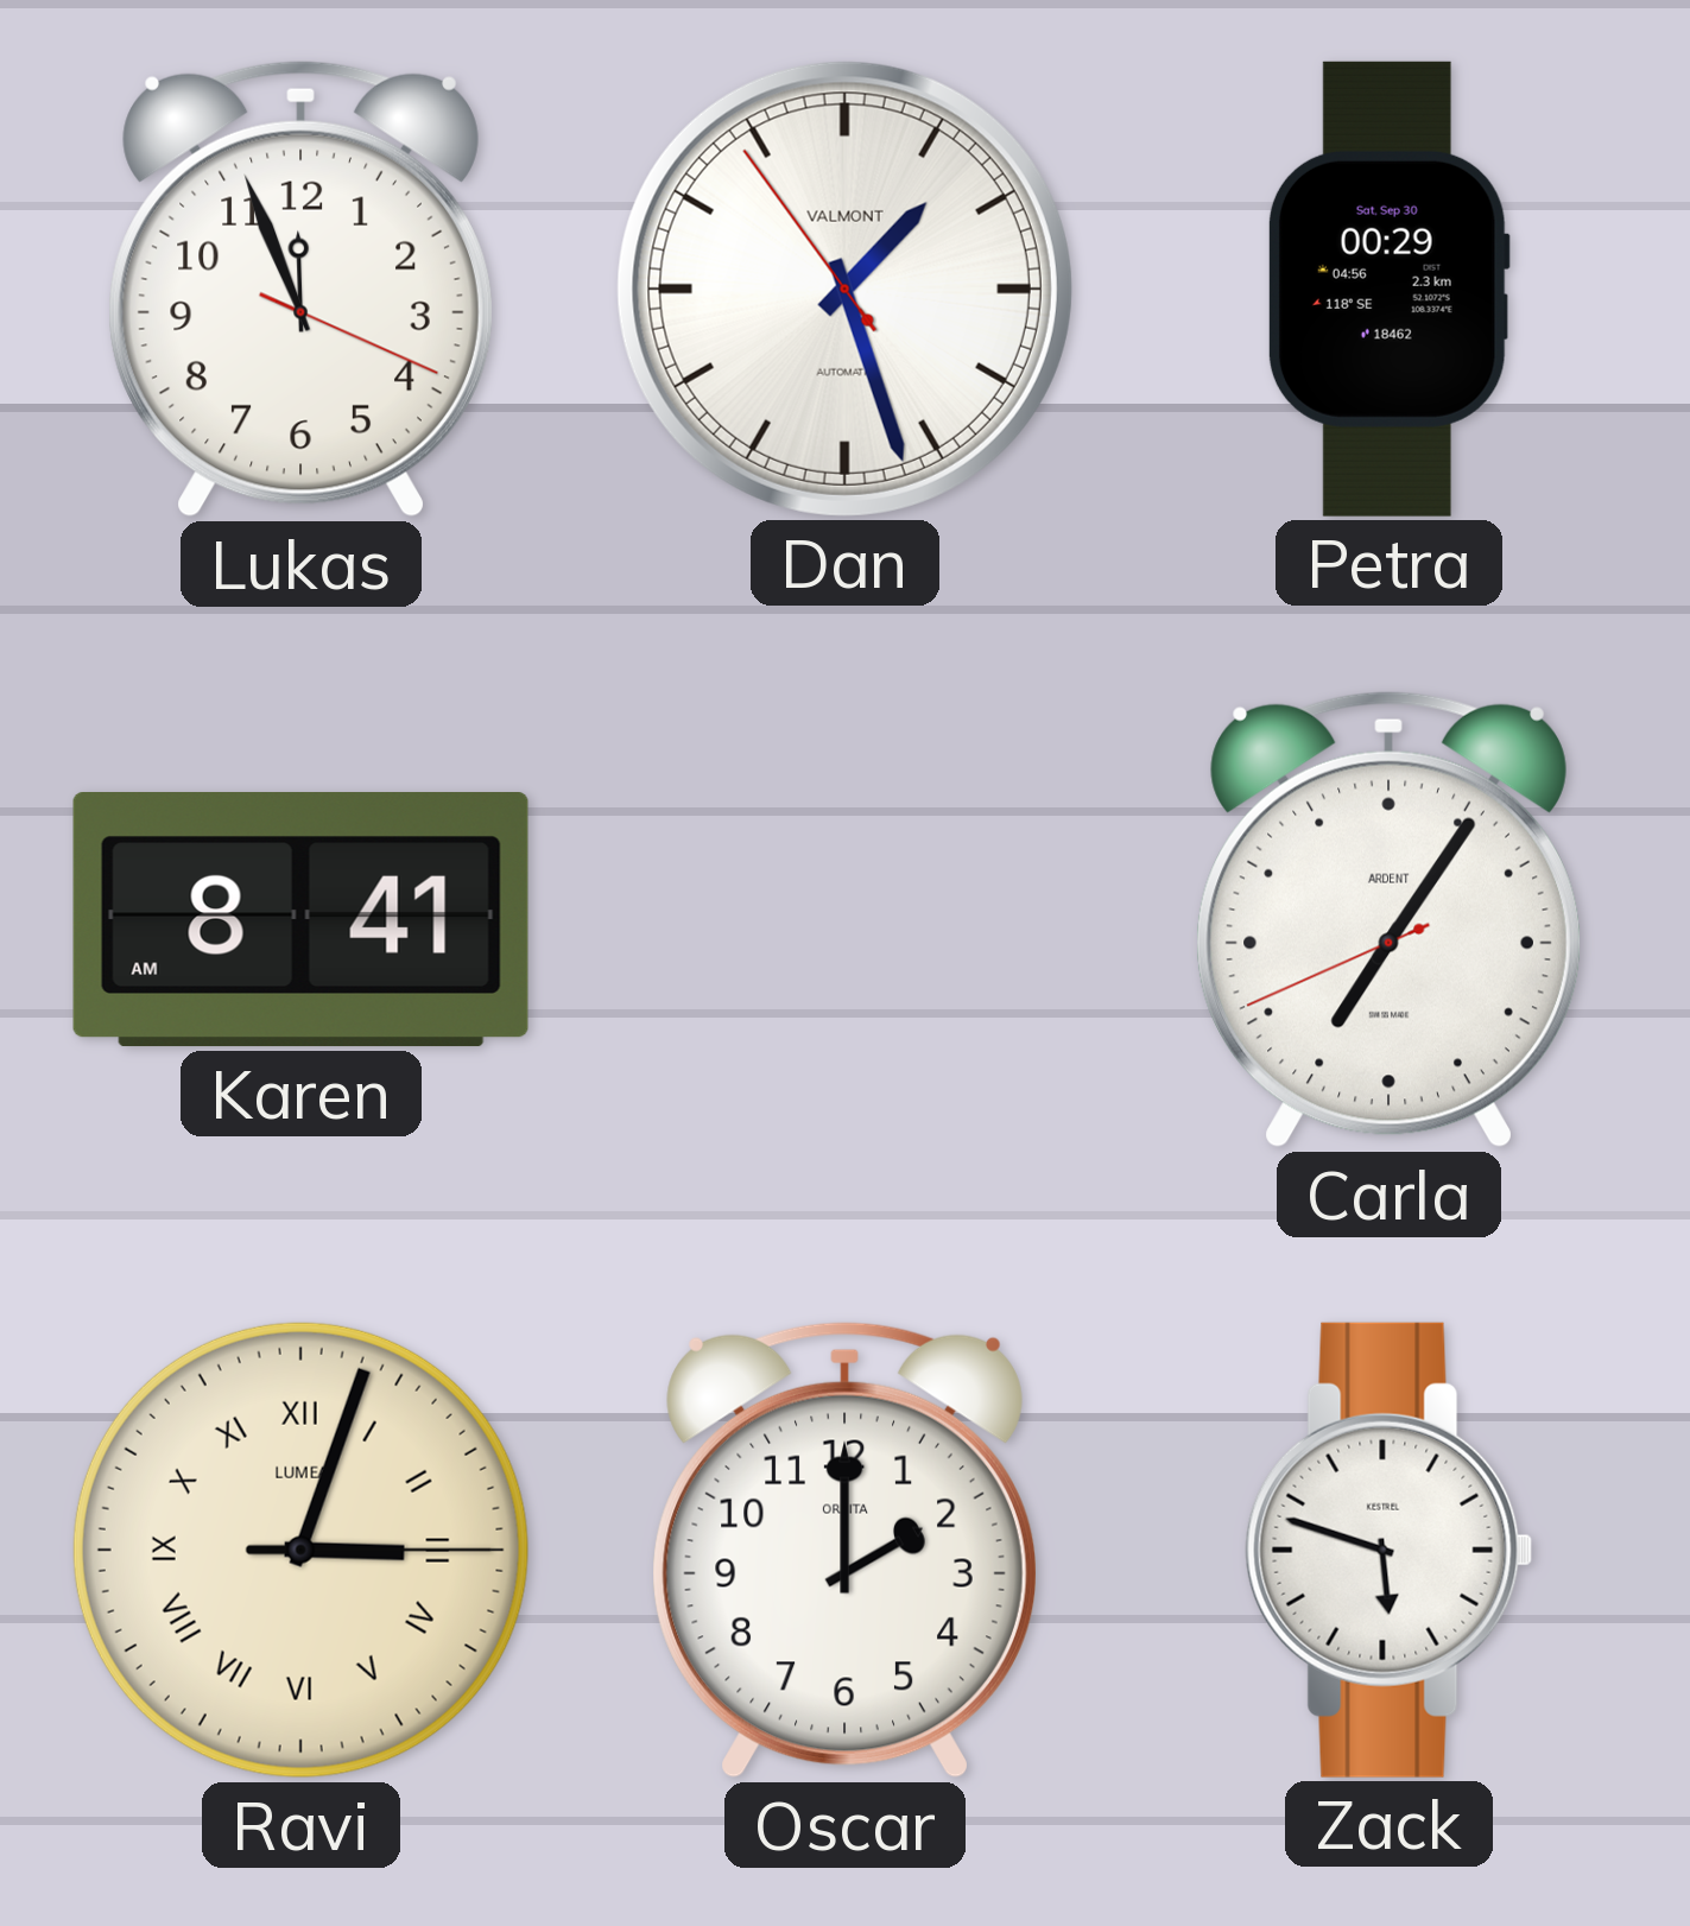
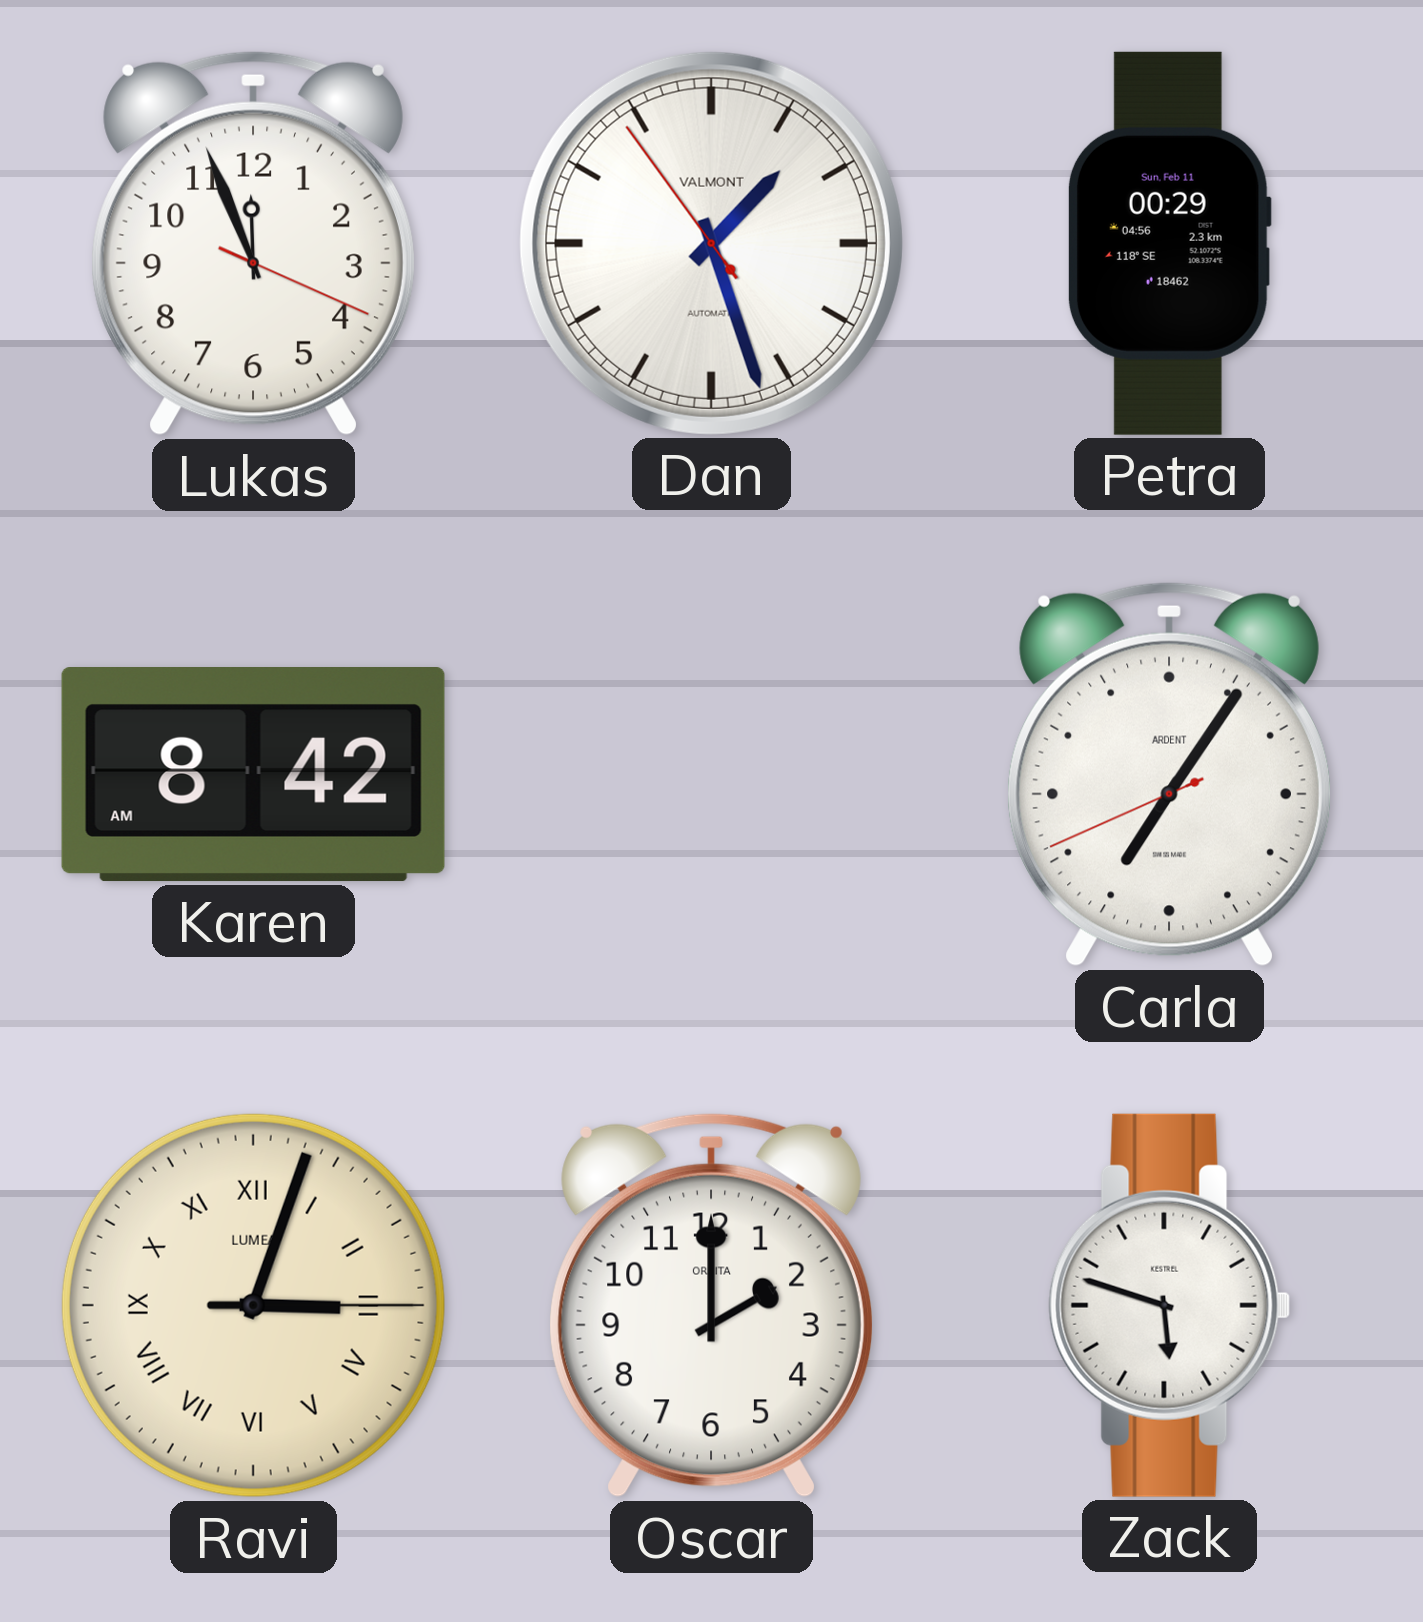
Petra date: Sat, Sep 30 -> Sun, Feb 11 (1169, 243)
Karen: 8:41 -> 8:42 (253, 775)
